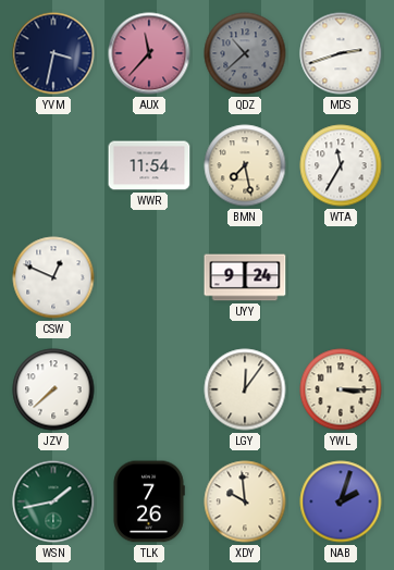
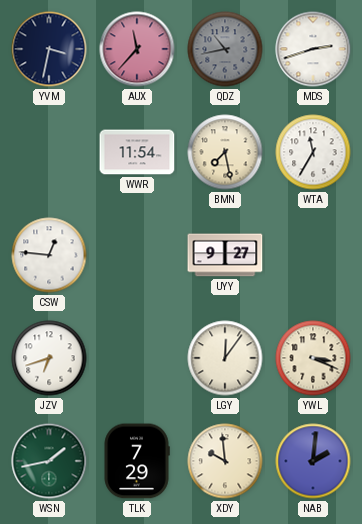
QDZ: 10:38 -> 10:43 (225, 49)
CSW: 12:49 -> 12:46 (49, 255)
UYY: 9:24 -> 9:27 (225, 255)
JZV: 7:38 -> 6:42 (49, 358)
YWL: 3:15 -> 3:19 (313, 358)
TLK: 7:26 -> 7:29 (137, 461)
NAB: 2:03 -> 2:01 (313, 461)
